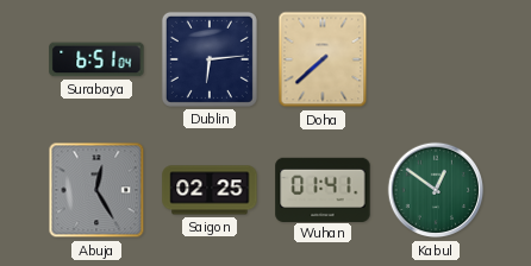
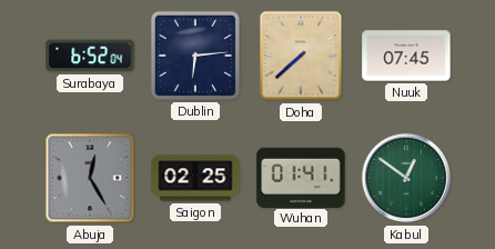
Surabaya: 6:51 -> 6:52 (90, 56)
Nuuk: none -> 07:45 (406, 56)
